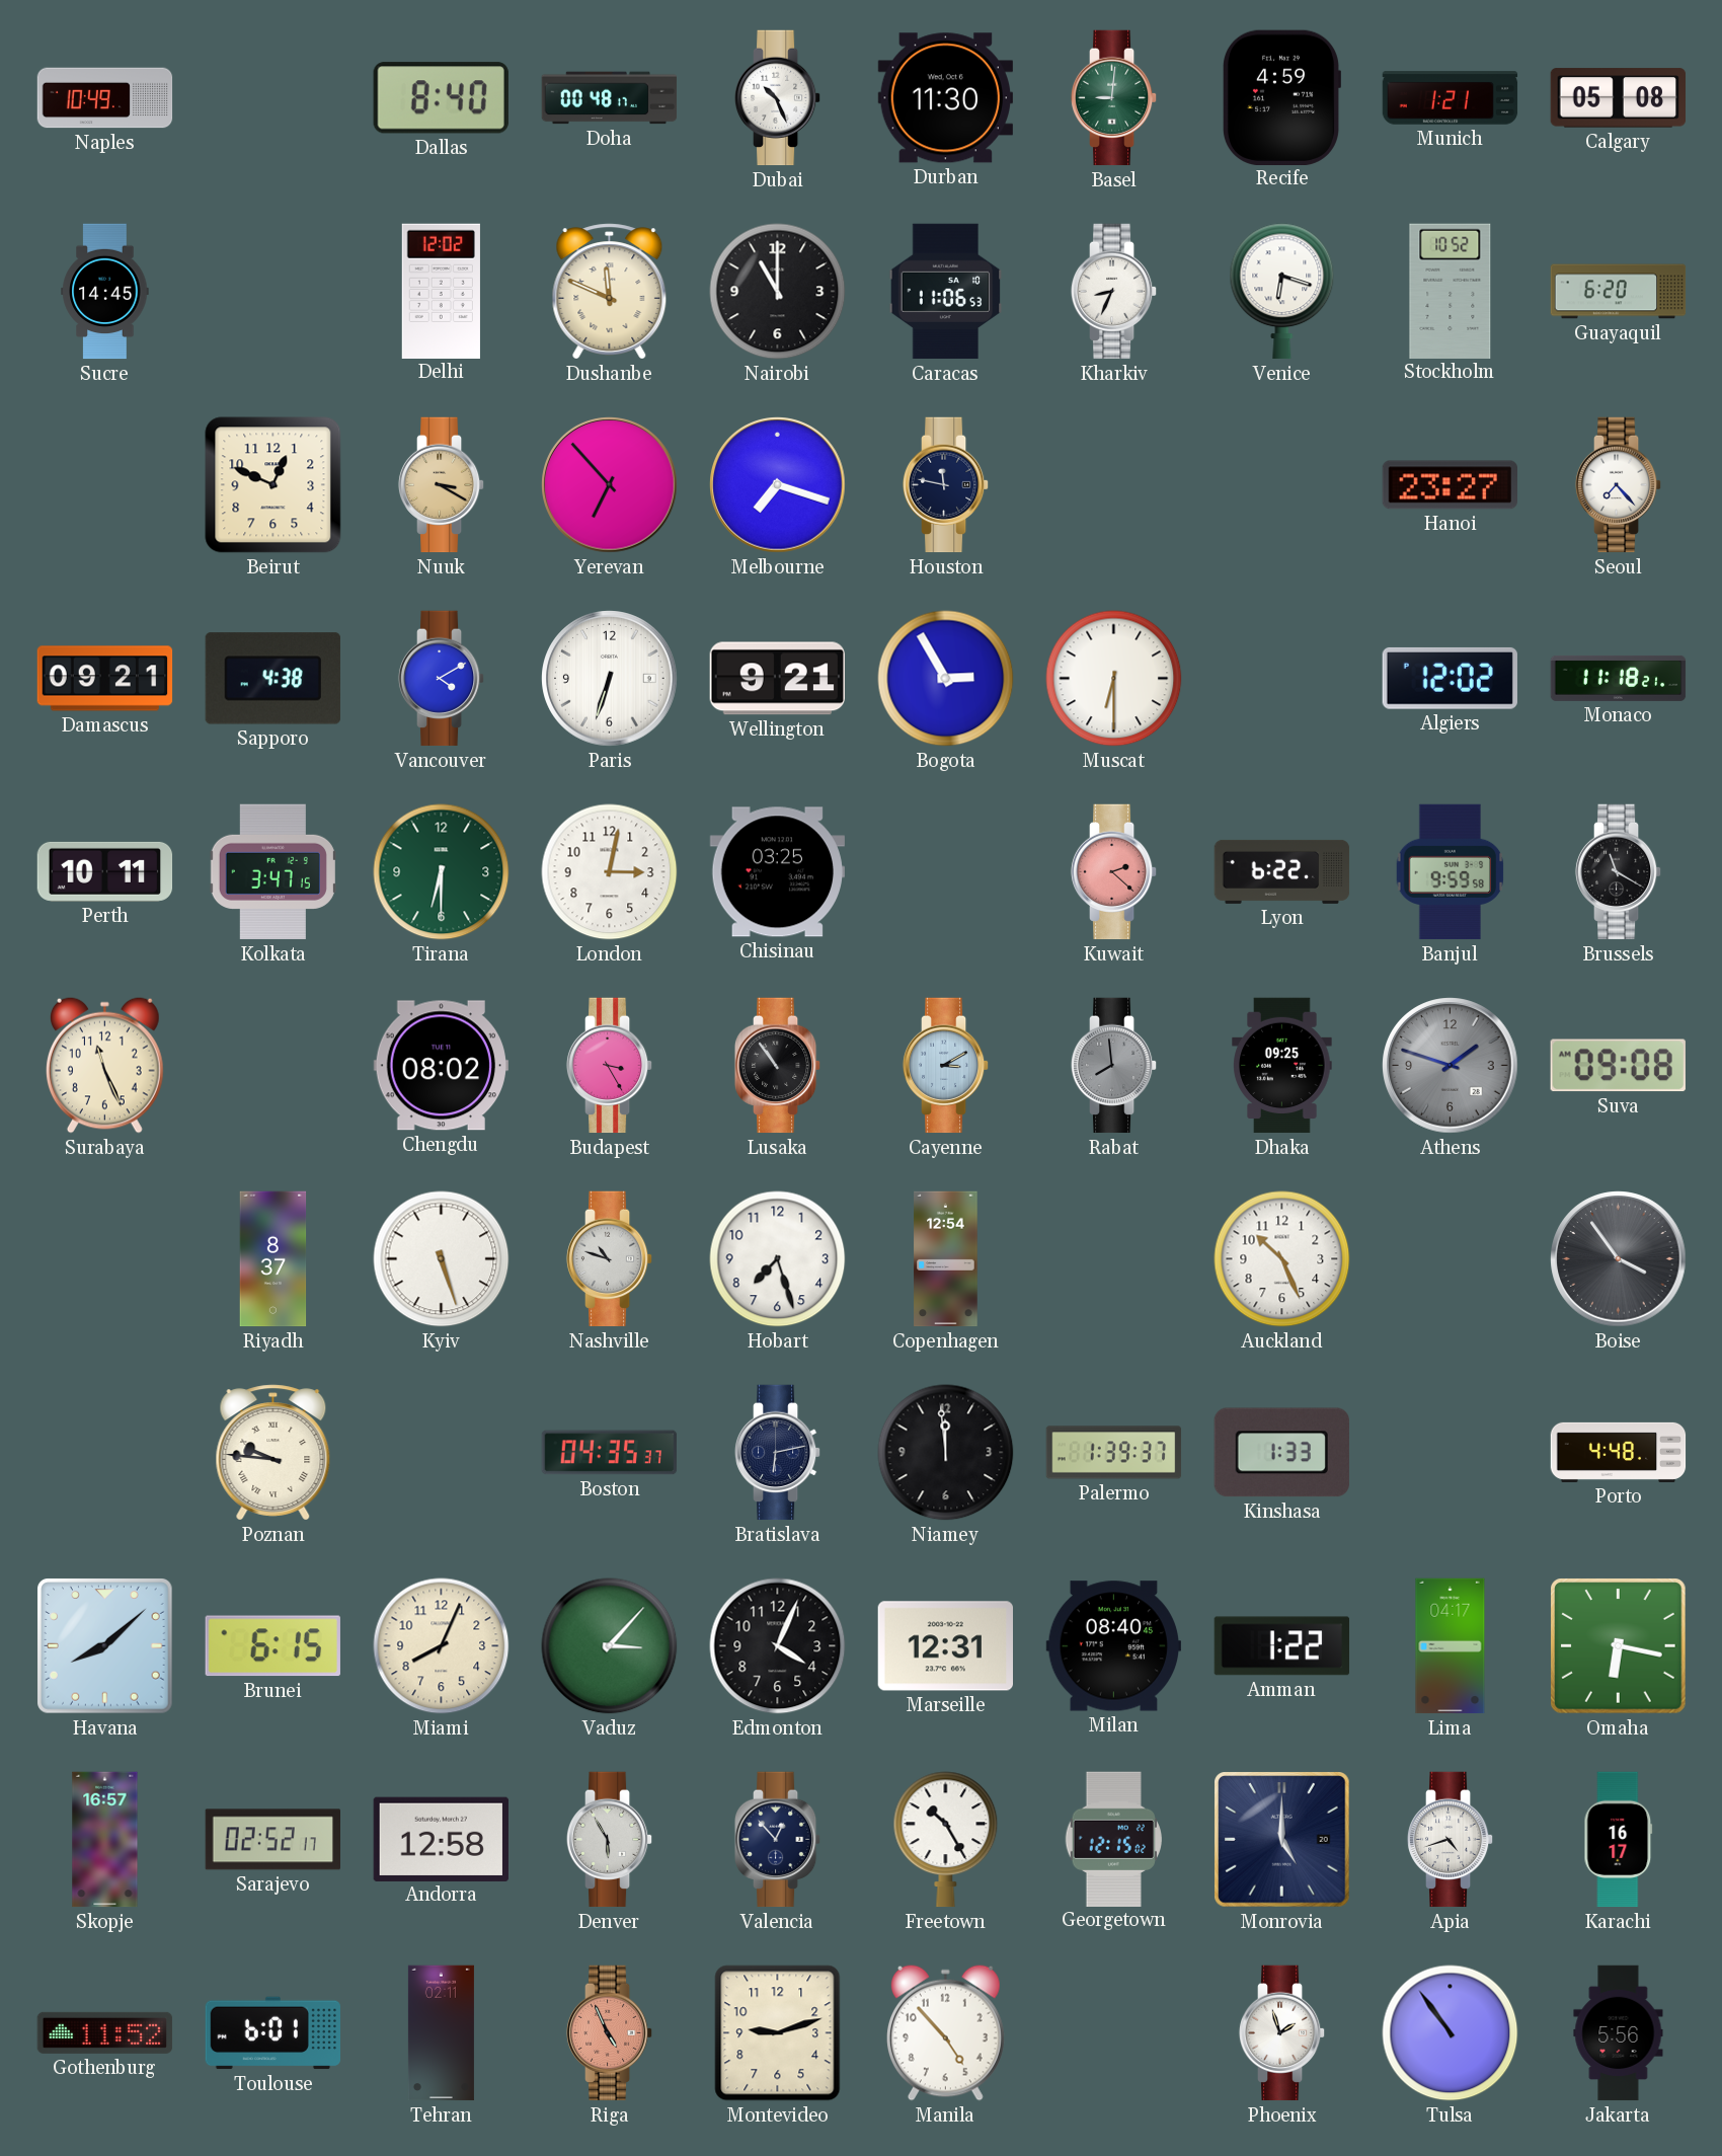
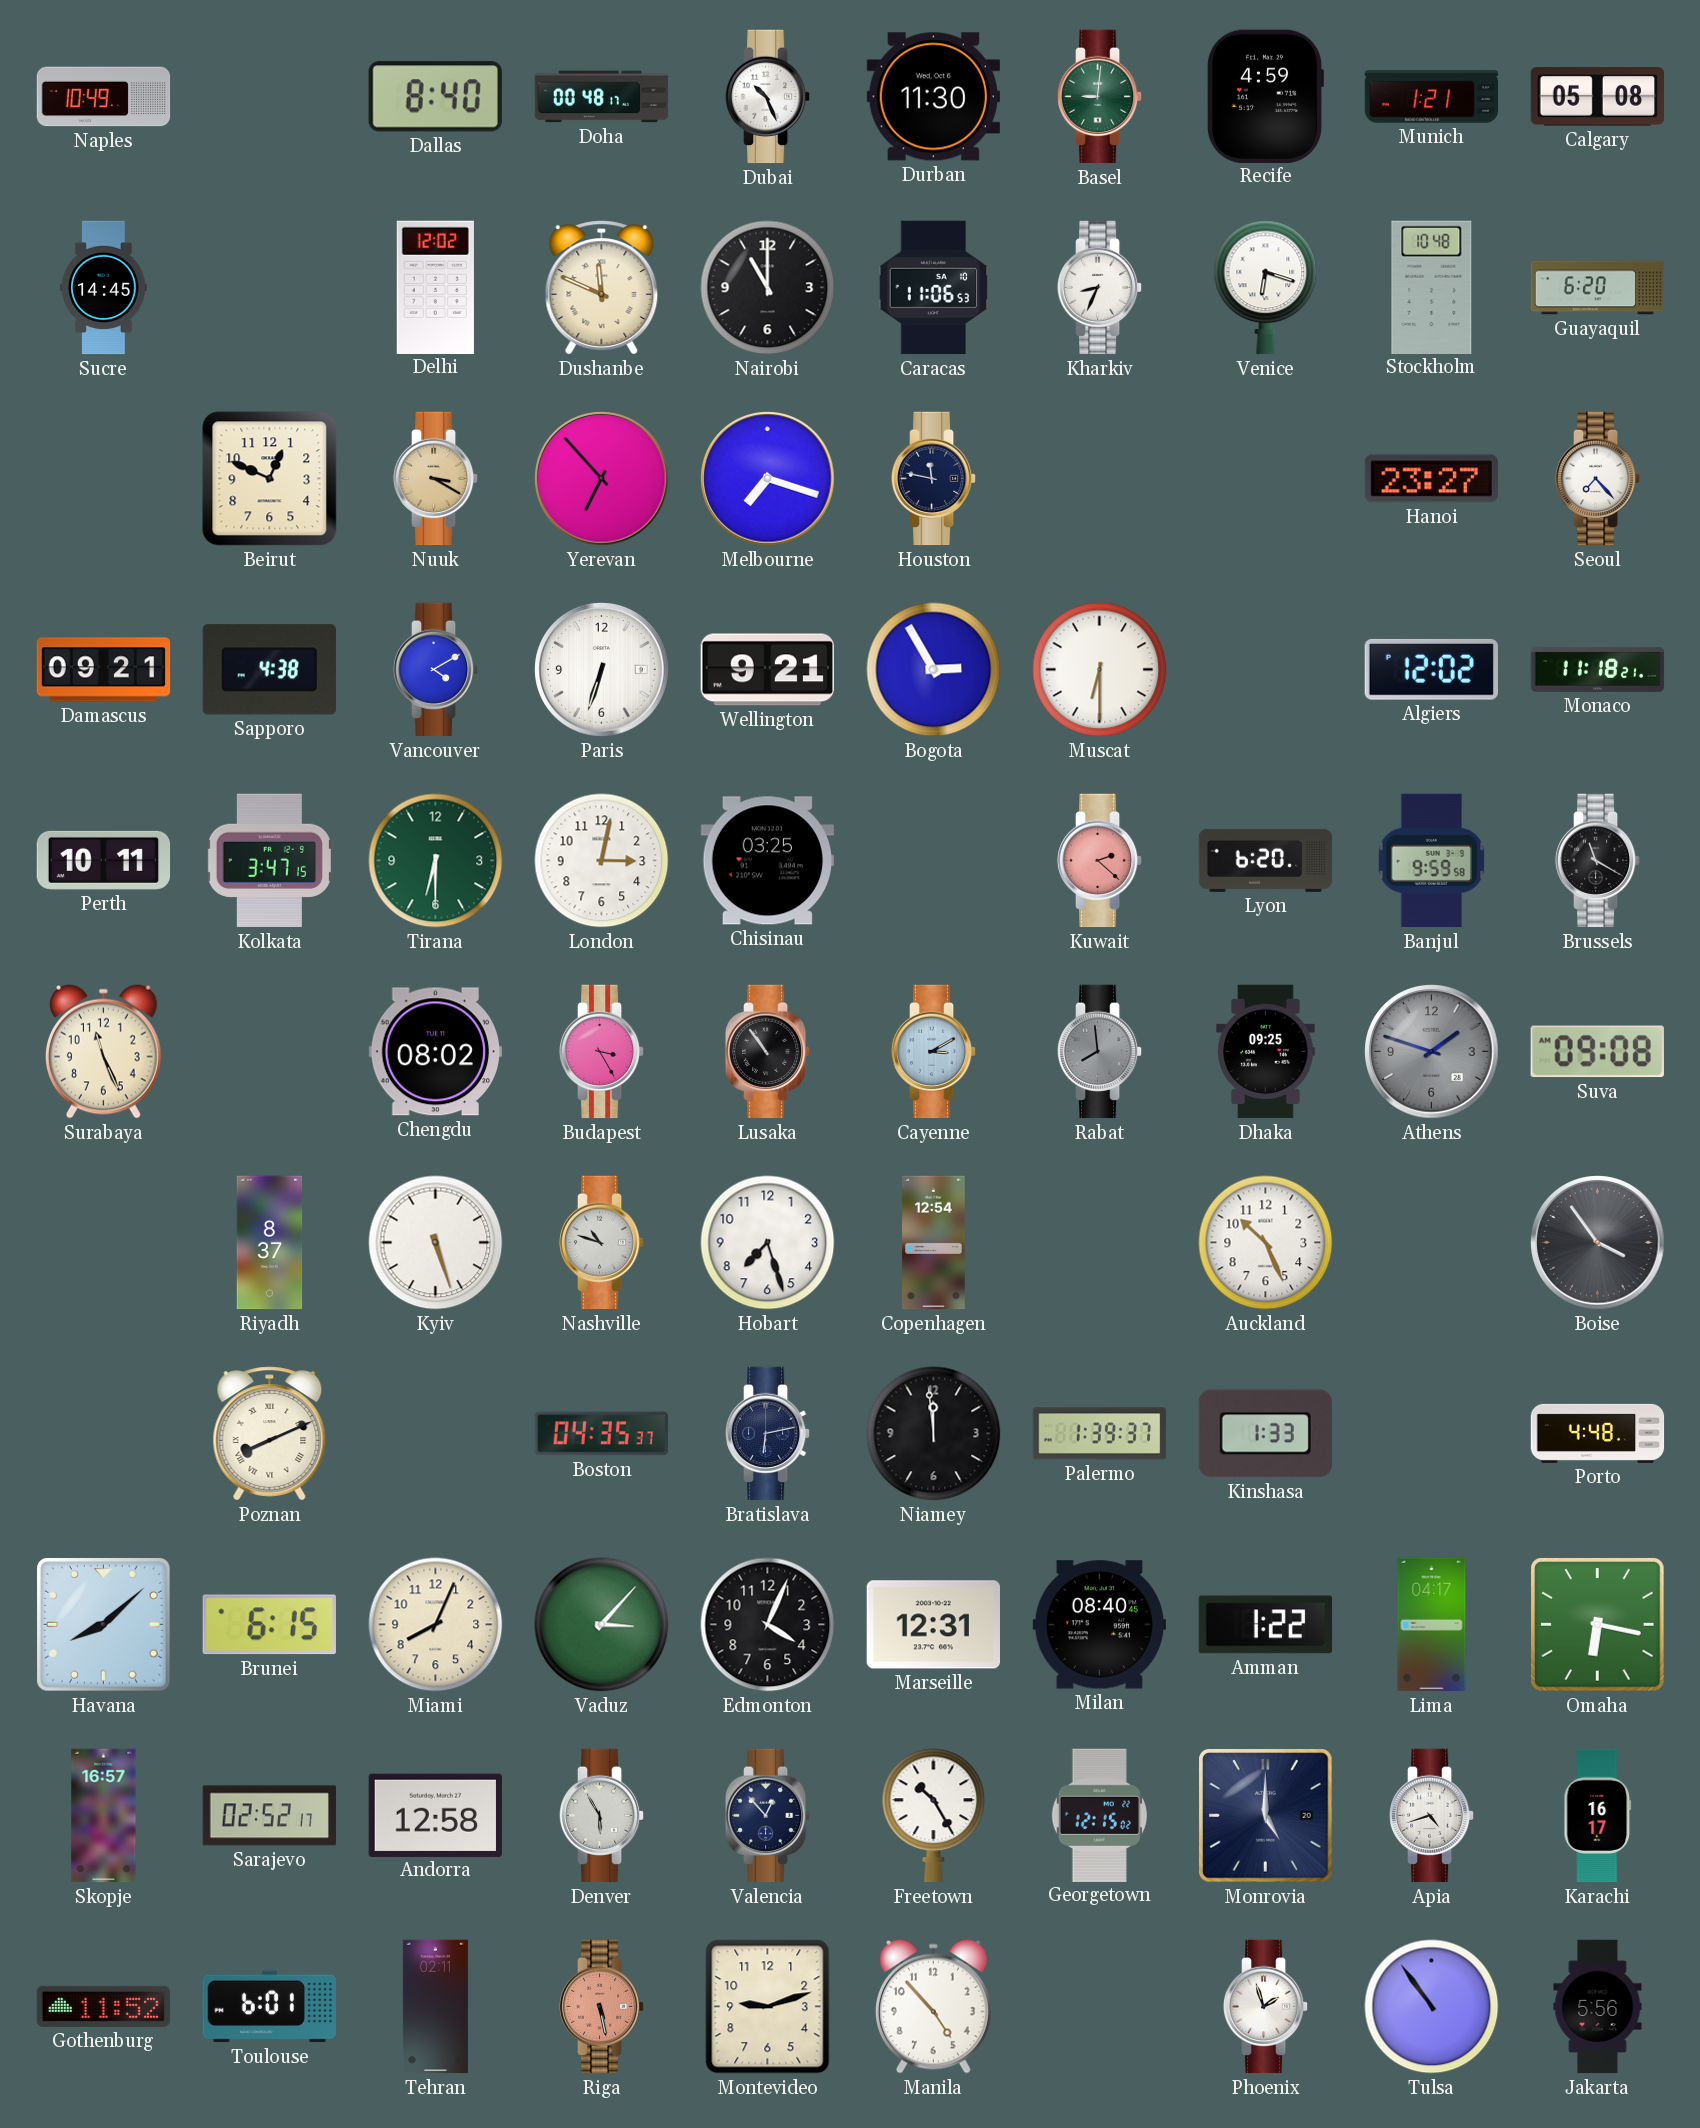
Stockholm: 10:52 -> 10:48 (1432, 287)
Lyon: 6:22 -> 6:20 (1266, 860)
Poznan: 9:46 -> 8:11 (270, 1434)
Riga: 4:56 -> 5:28 (602, 2007)
